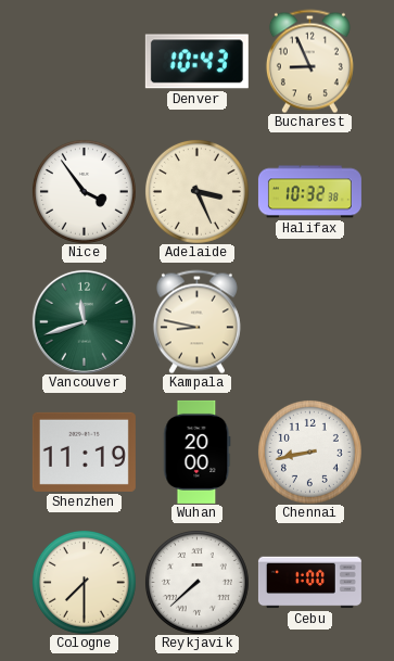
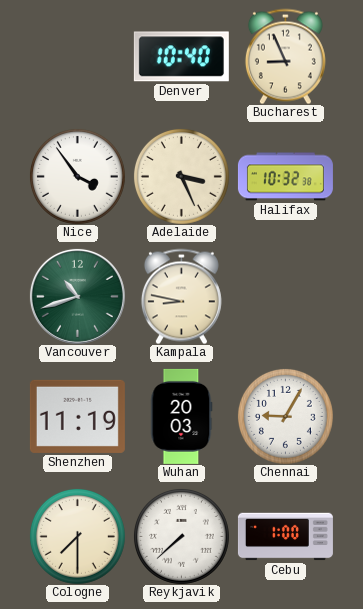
Denver: 10:43 -> 10:40 (181, 57)
Vancouver: 11:42 -> 10:42 (77, 296)
Wuhan: 20:00 -> 20:03 (182, 416)
Chennai: 8:43 -> 9:05 (285, 416)
